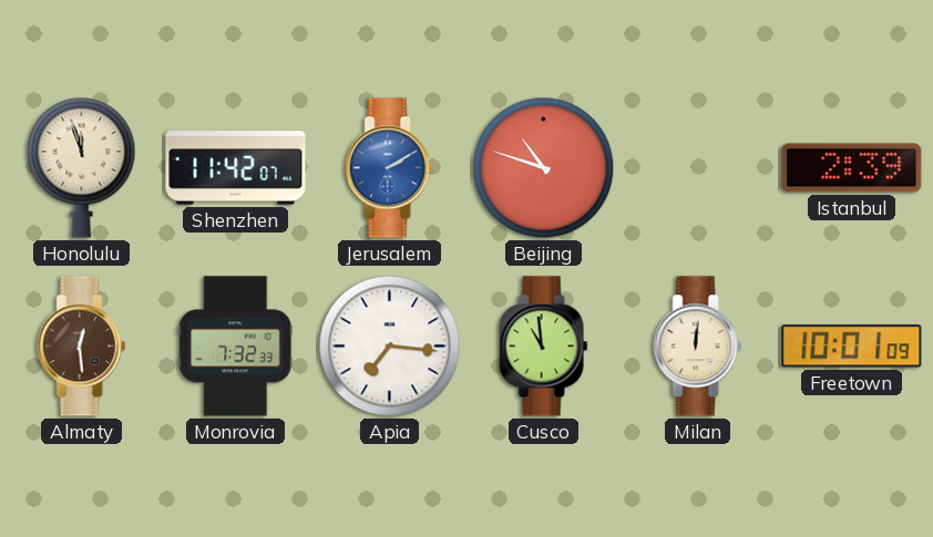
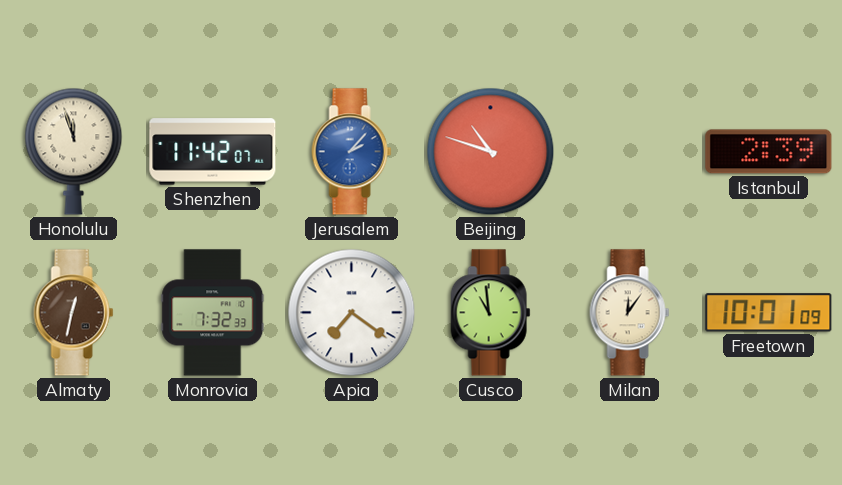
Jerusalem: 2:10 -> 2:07 (352, 152)
Almaty: 12:29 -> 12:32 (74, 313)
Apia: 7:16 -> 7:21 (352, 313)
Milan: 12:01 -> 12:06 (630, 313)
